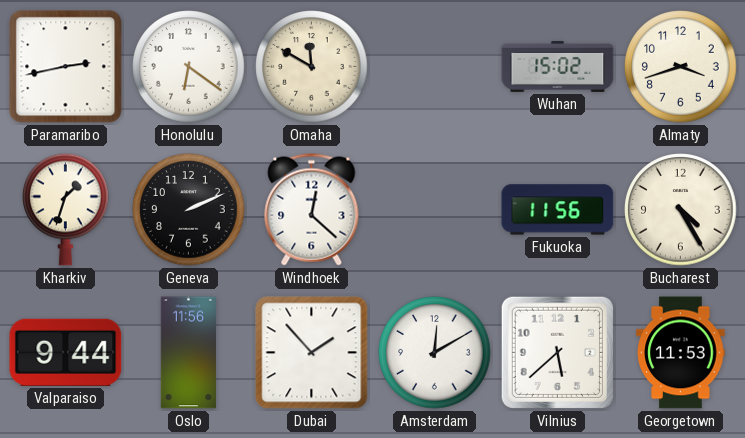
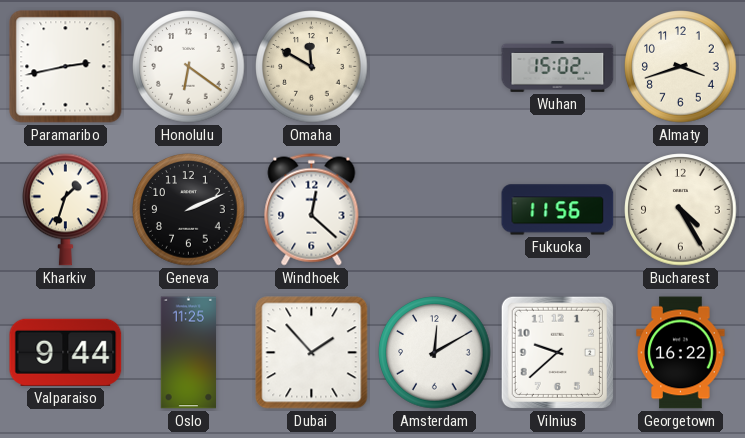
Oslo: 11:56 -> 11:25 (188, 353)
Vilnius: 5:38 -> 9:38 (557, 352)
Georgetown: 11:53 -> 16:22 (681, 353)
